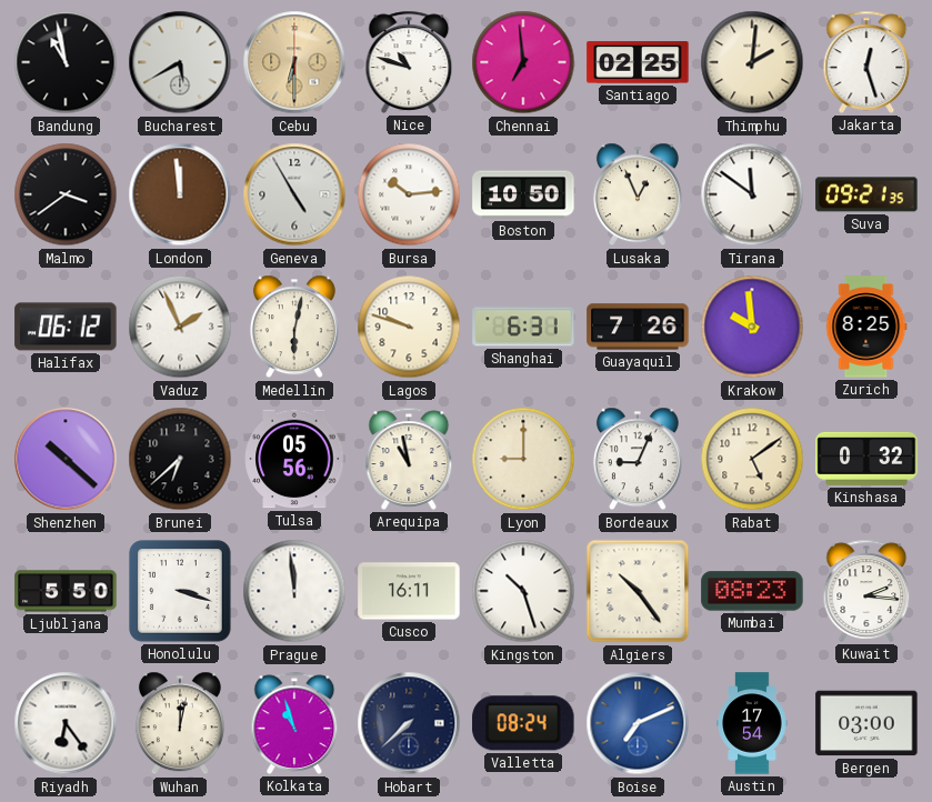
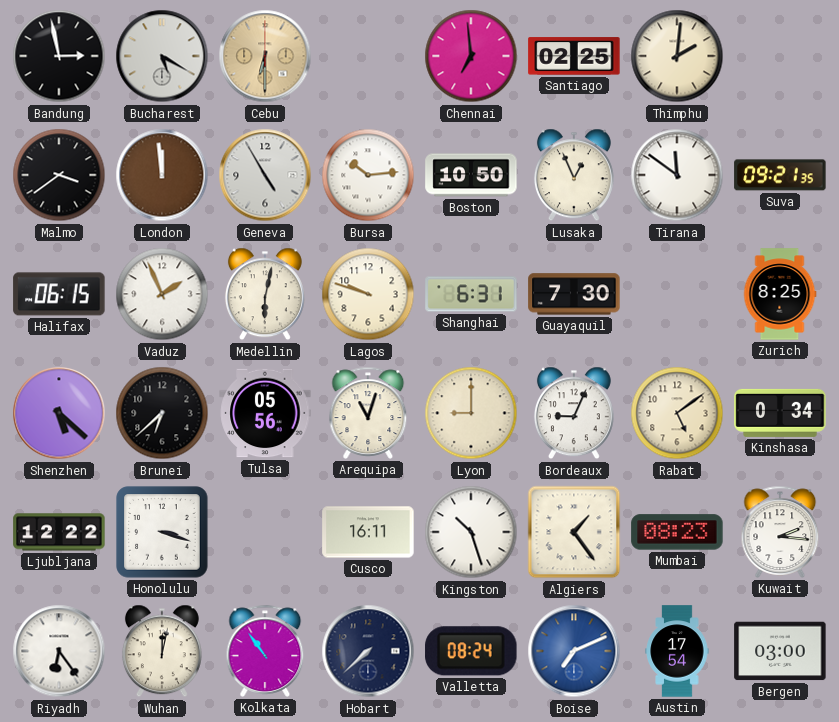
Bandung: 10:58 -> 2:58 (59, 56)
Bucharest: 5:40 -> 5:20 (162, 56)
Nice: 10:48 -> none (409, 62)
Jakarta: 12:27 -> none (866, 62)
Halifax: 06:12 -> 06:15 (59, 294)
Guayaquil: 7:26 -> 7:30 (574, 294)
Krakow: 9:59 -> none (752, 327)
Shenzhen: 10:22 -> 5:22 (59, 413)
Arequipa: 10:58 -> 11:03 (368, 413)
Kinshasa: 0:32 -> 0:34 (780, 413)
Ljubljana: 5:50 -> 12:22 (59, 532)
Prague: 11:59 -> none (294, 591)
Algiers: 10:24 -> 1:24 (574, 532)
Kolkata: 10:57 -> 10:54 (265, 651)
